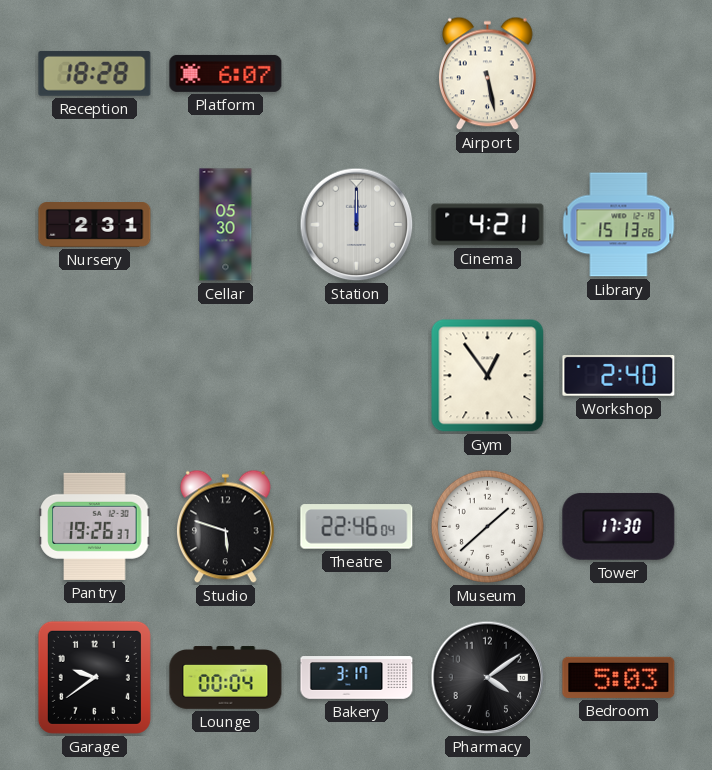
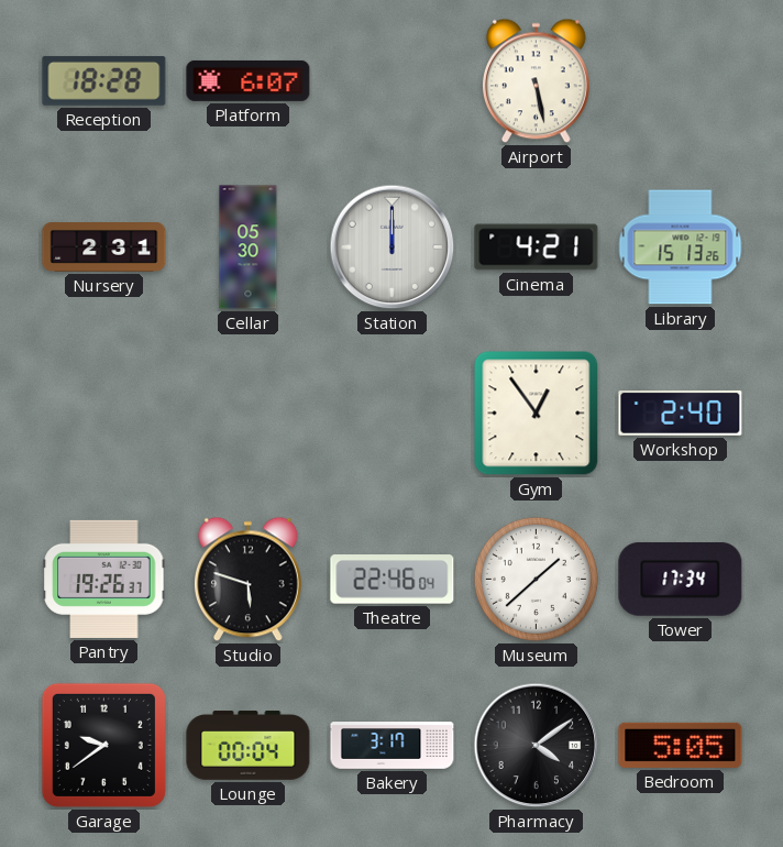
Tower: 17:30 -> 17:34 (681, 579)
Bedroom: 5:03 -> 5:05 (681, 745)
